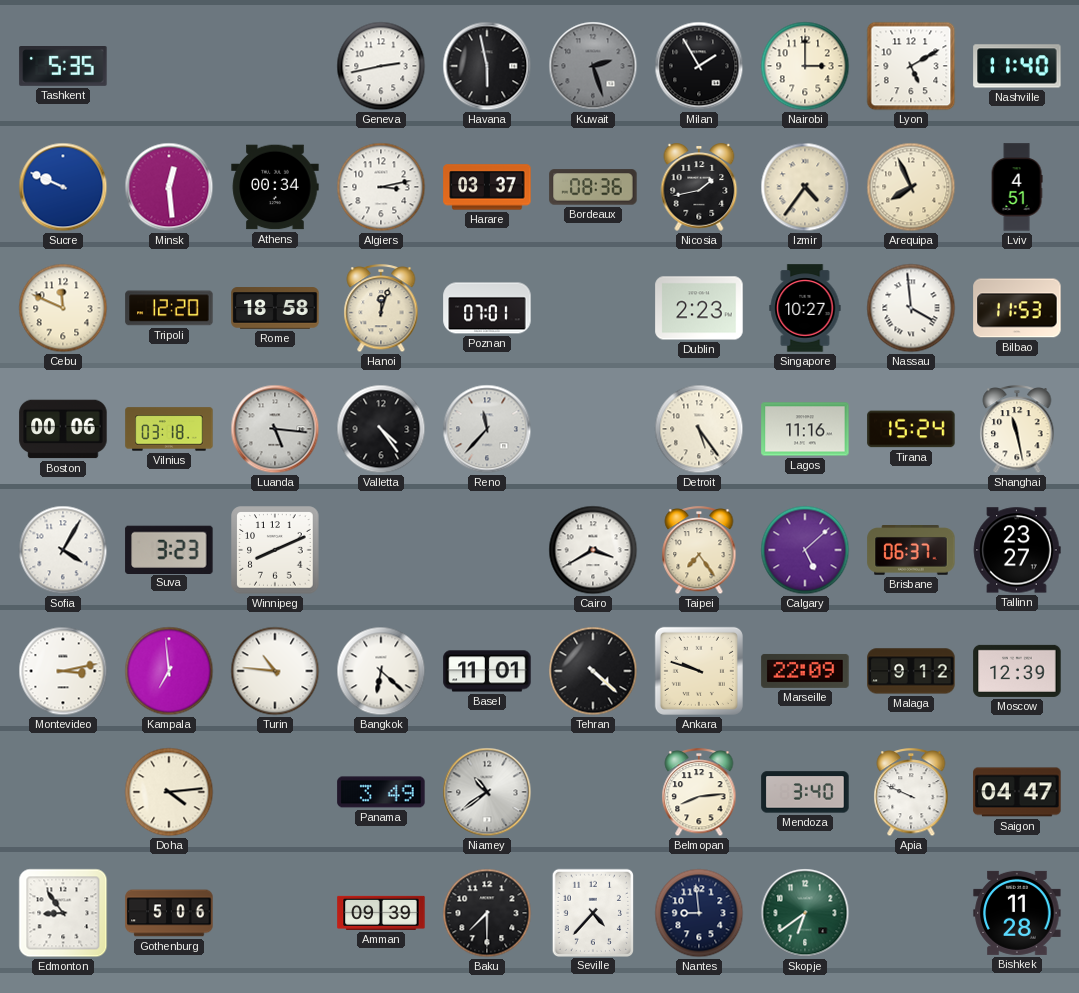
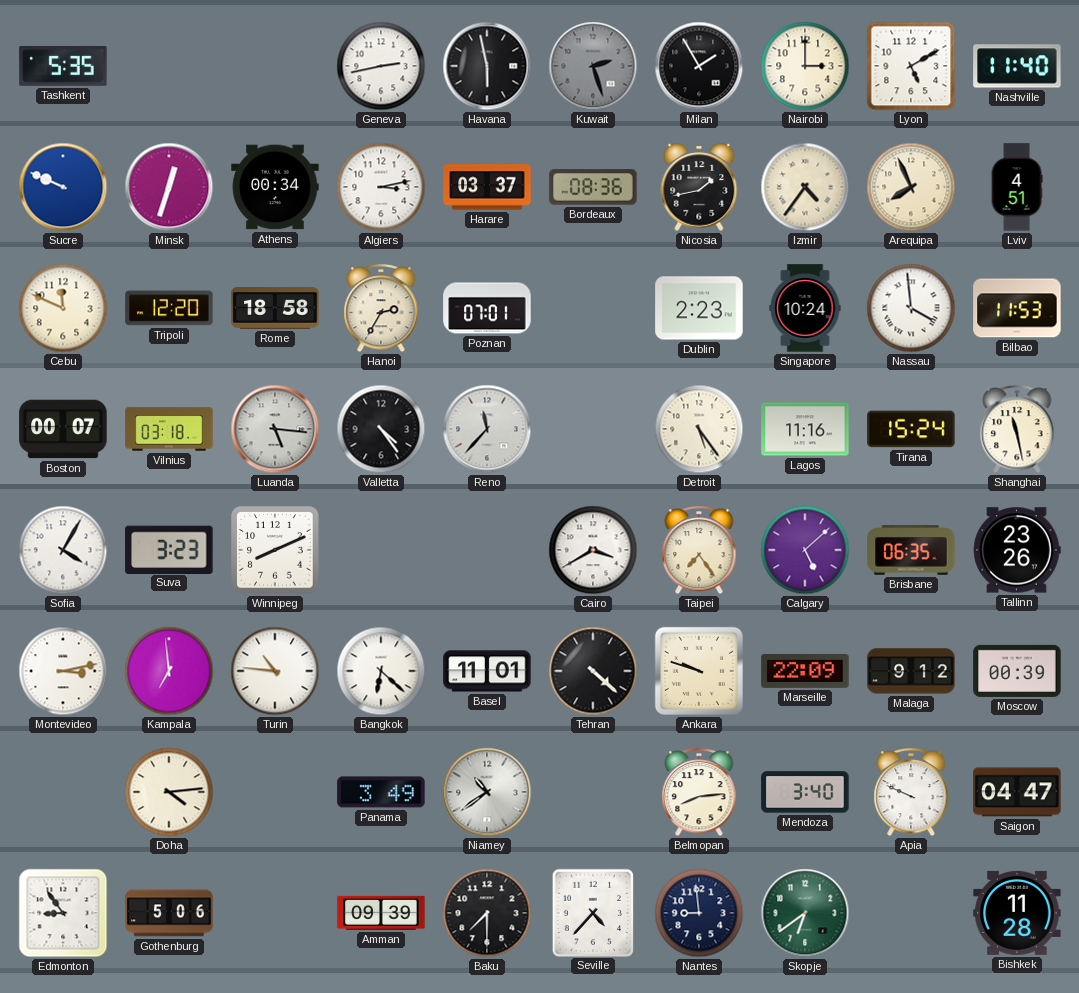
Minsk: 12:29 -> 12:33 (169, 187)
Hanoi: 12:03 -> 2:35 (381, 309)
Singapore: 10:27 -> 10:24 (805, 308)
Boston: 00:06 -> 00:07 (63, 429)
Brisbane: 06:37 -> 06:35 (911, 551)
Tallinn: 23:27 -> 23:26 (1017, 550)
Moscow: 12:39 -> 00:39 (1017, 671)
